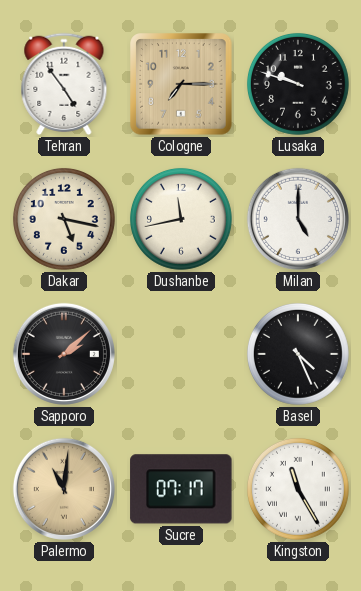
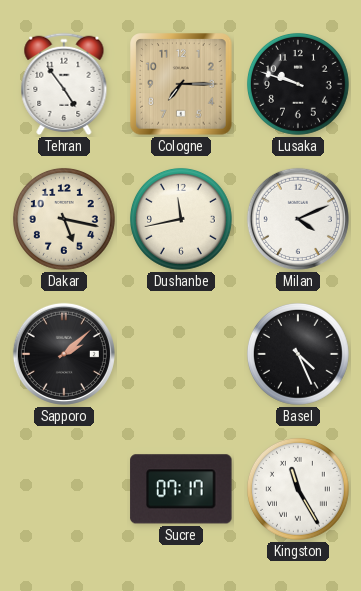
Milan: 5:00 -> 4:11 (298, 219)
Palermo: 11:01 -> none (64, 489)
